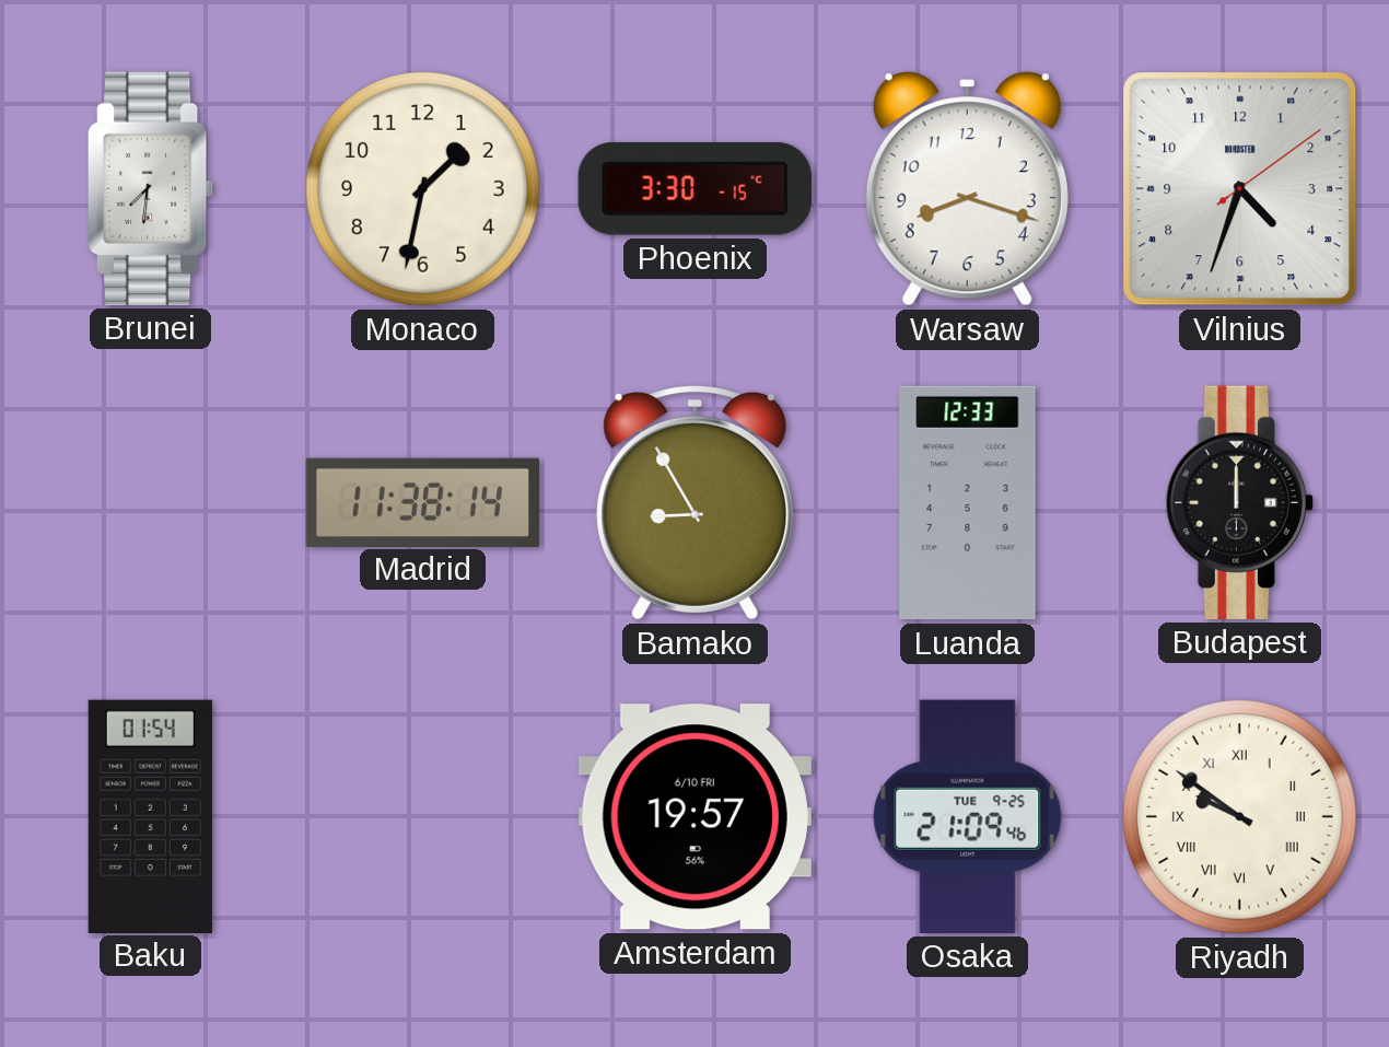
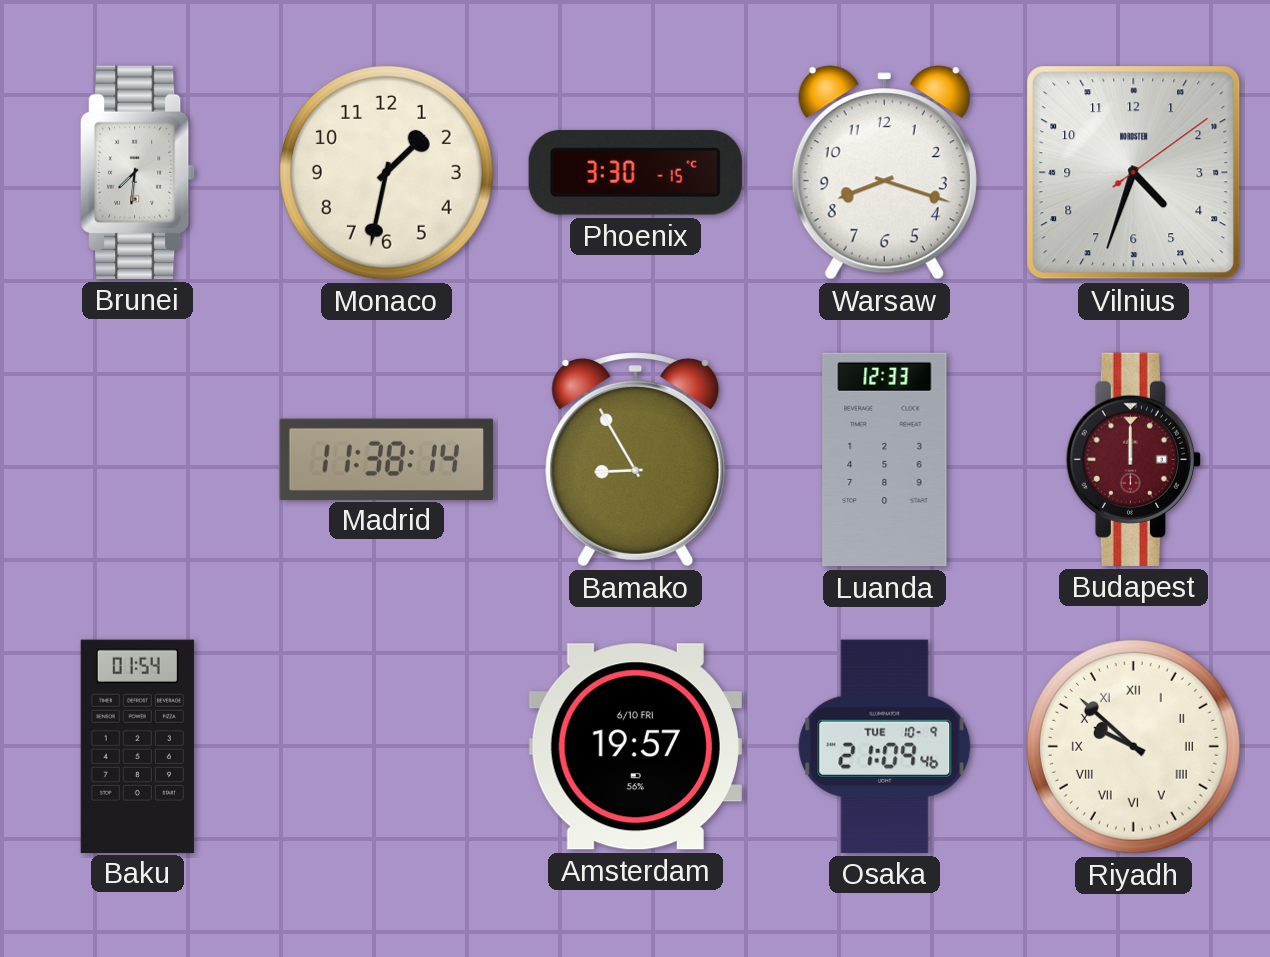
Budapest dial: black -> burgundy (1133, 459)
Osaka date: TUE 9-25 -> TUE 10-9 (885, 746)
Riyadh: 9:51 -> 9:52 (1133, 746)
